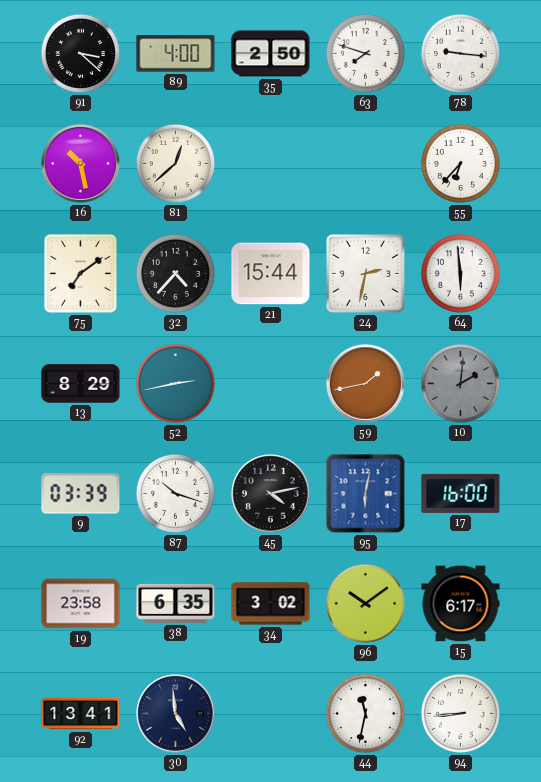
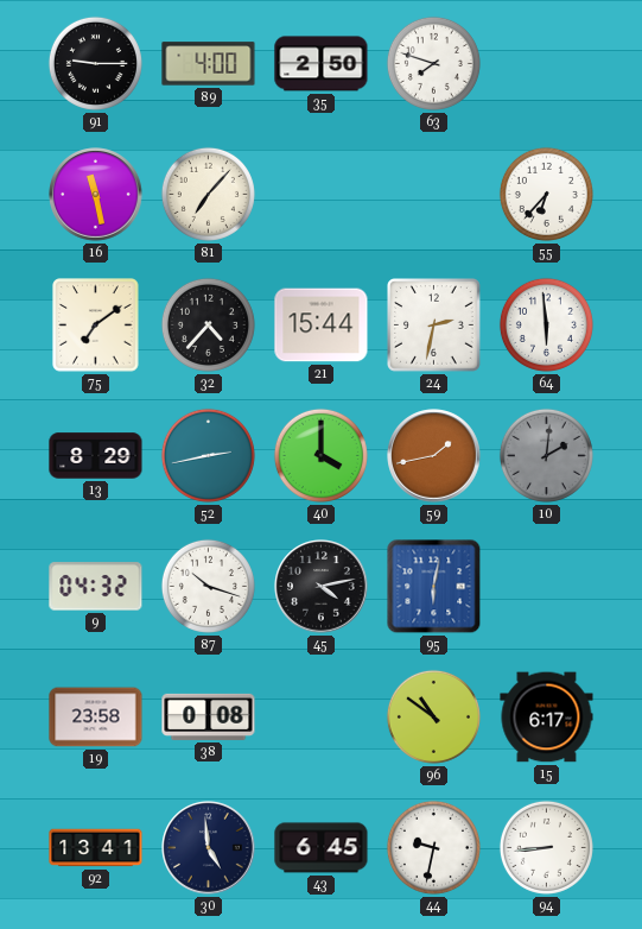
91: 3:22 -> 9:15 (95, 63)
78: 9:16 -> none (460, 53)
16: 10:28 -> 11:28 (96, 195)
81: 12:38 -> 7:07 (208, 194)
40: none -> 4:00 (320, 455)
9: 03:39 -> 04:32 (96, 587)
17: 16:00 -> none (461, 493)
38: 6:35 -> 0:08 (209, 716)
34: 3:02 -> none (271, 604)
96: 10:09 -> 10:51 (433, 716)
43: none -> 6:45 (322, 848)
44: 11:32 -> 9:32 (433, 847)
